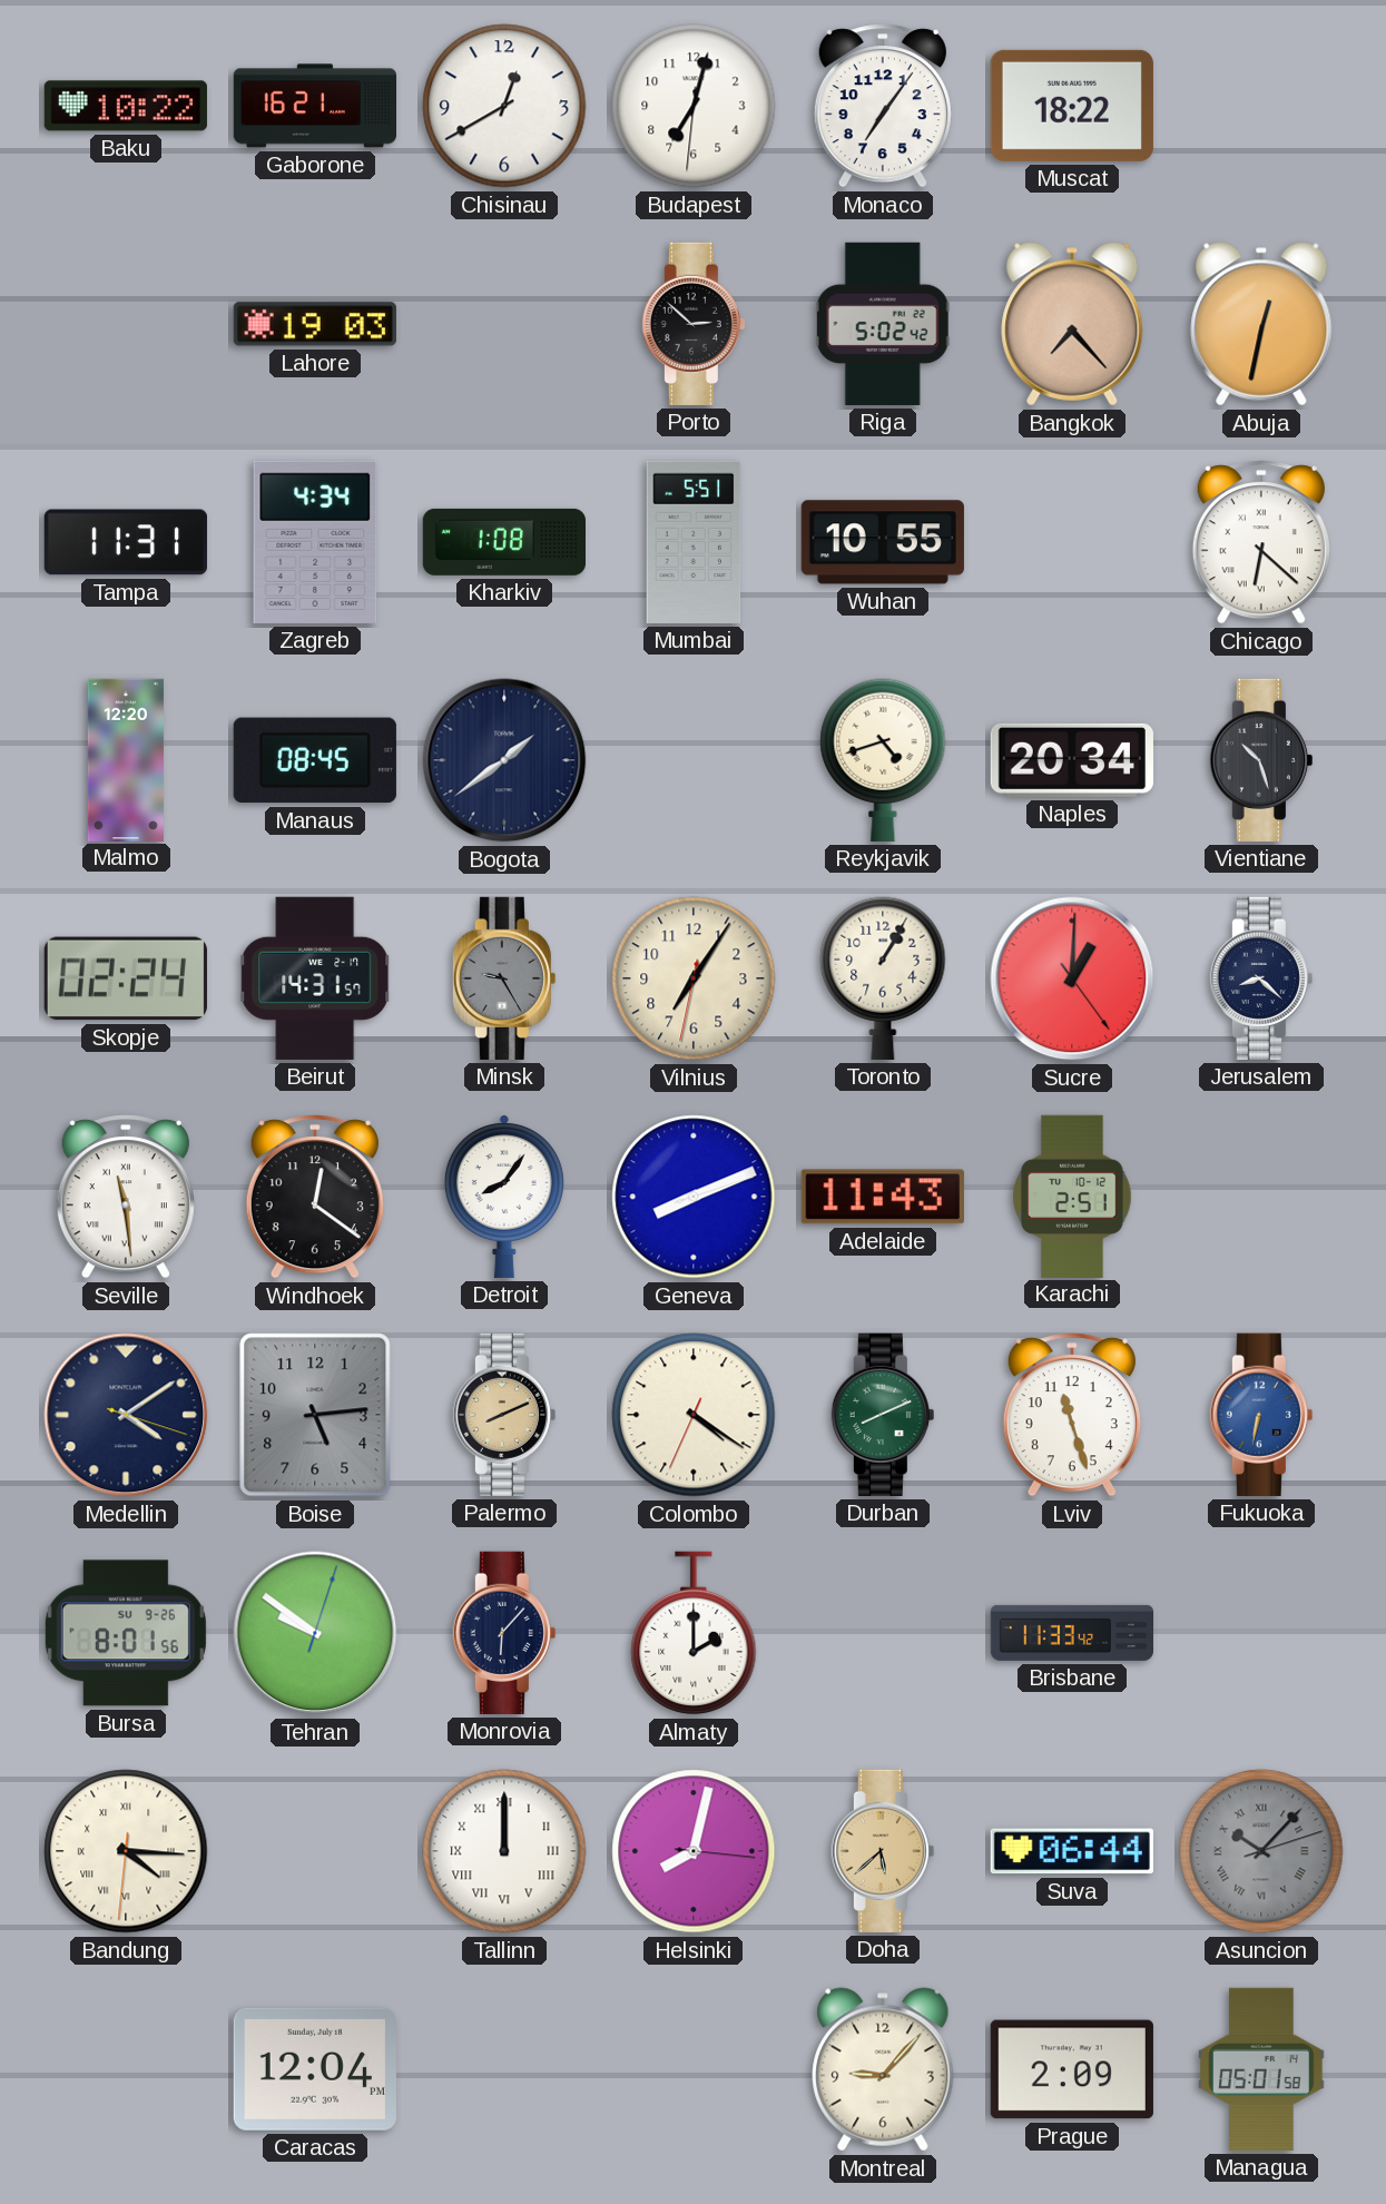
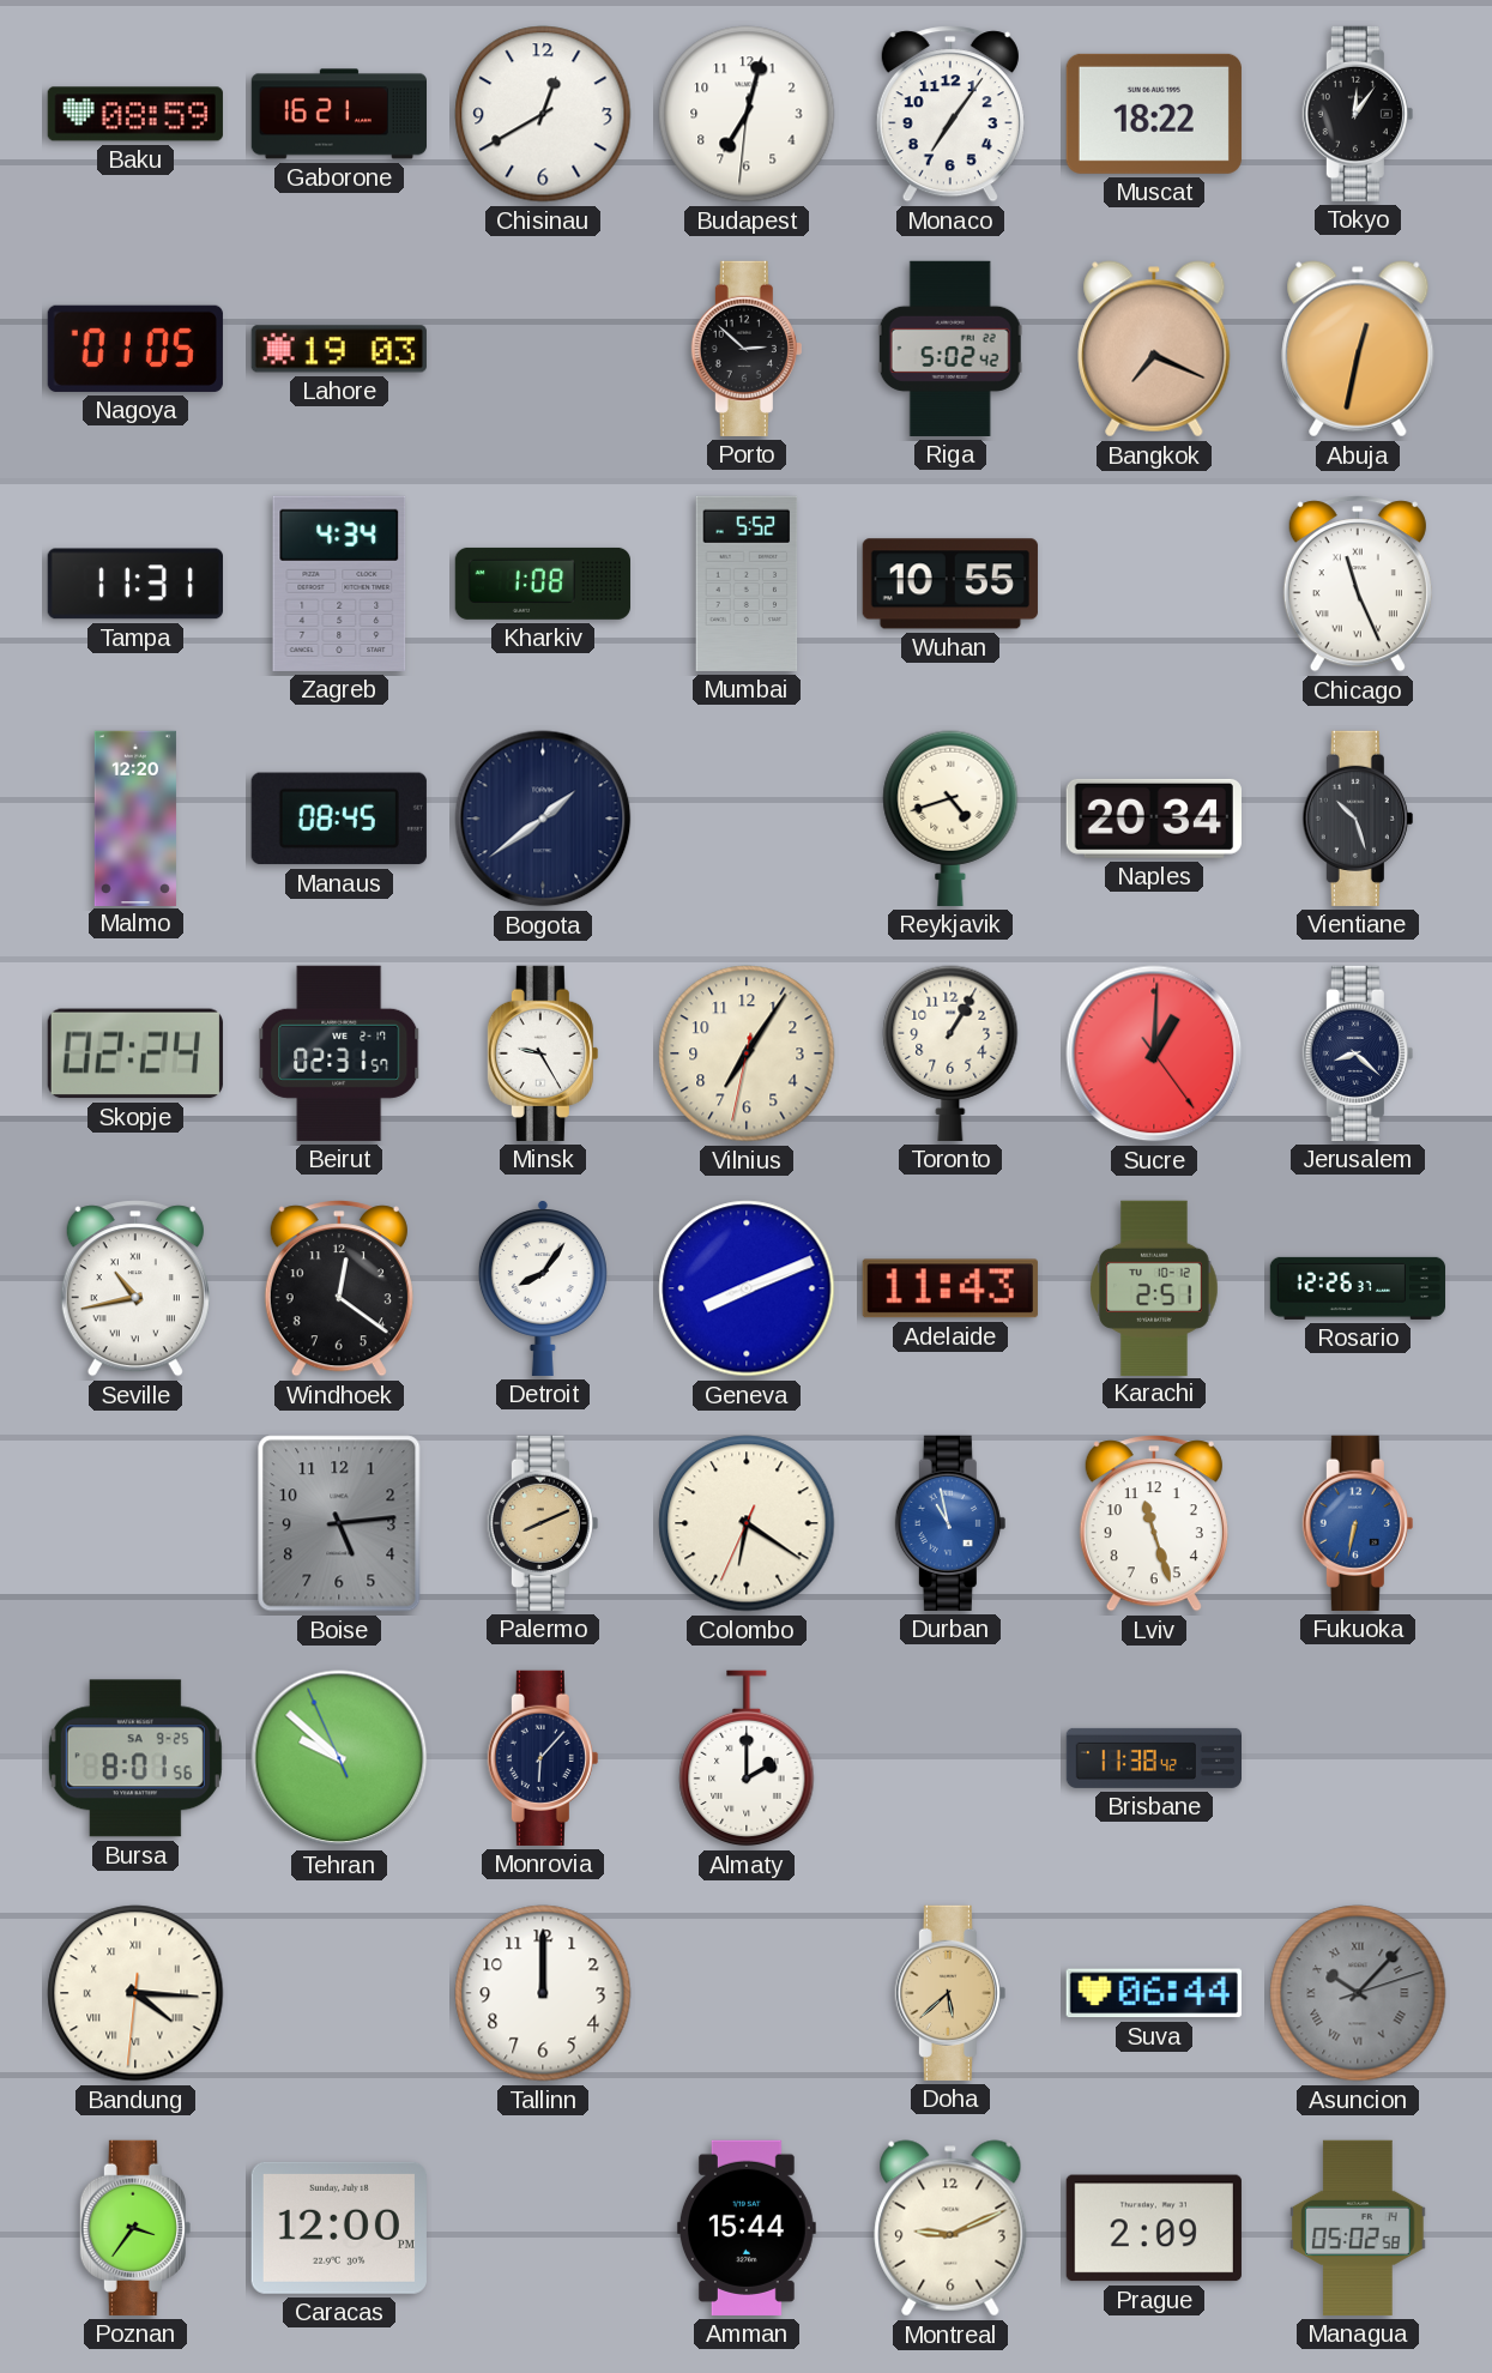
Baku: 10:22 -> 08:59 (135, 114)
Tokyo: none -> 12:06 (1358, 114)
Nagoya: none -> 01:05 (135, 349)
Bangkok: 7:23 -> 7:19 (1154, 349)
Mumbai: 5:51 -> 5:52 (747, 584)
Chicago: 6:22 -> 11:26 (1358, 584)
Beirut: 14:31 -> 02:31 (339, 1053)
Minsk dial: grey -> white (543, 1053)
Seville: 11:29 -> 10:43 (135, 1288)
Rosario: none -> 12:26 (1357, 1288)
Medellin: 4:09 -> none (126, 1415)
Colombo: 4:20 -> 6:20 (747, 1523)
Durban: 8:11 -> 10:58 (950, 1523)
Durban dial: green -> blue (950, 1523)
Bursa date: SU 9-26 -> SA 9-25 (135, 1758)
Tehran: 9:51:03 -> 9:51:56 (339, 1758)
Brisbane: 11:33 -> 11:38 (1153, 1758)
Tallinn numerals: Roman -> Arabic (543, 1993)
Helsinki: 8:02 -> none (694, 1851)
Poznan: none -> 3:36 (135, 2228)
Caracas: 12:04 -> 12:00 (339, 2228)
Amman: none -> 15:44 (747, 2228)
Montreal: 9:07 -> 9:11 (950, 2228)
Managua: 05:01 -> 05:02 (1358, 2228)
